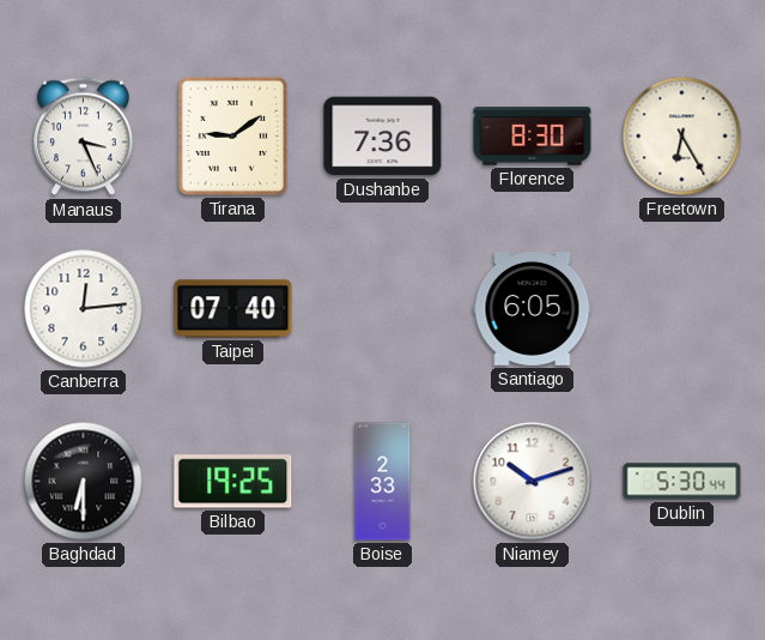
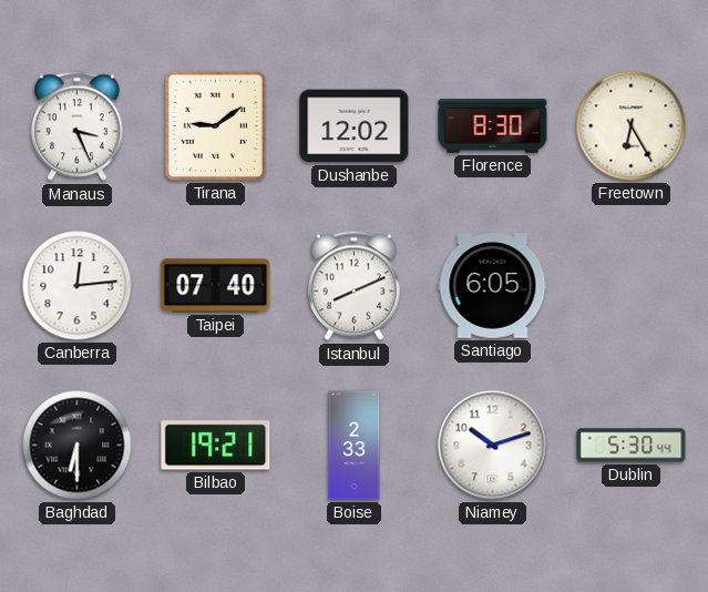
Dushanbe: 7:36 -> 12:02 (355, 126)
Istanbul: none -> 8:11 (353, 286)
Bilbao: 19:25 -> 19:21 (216, 446)
